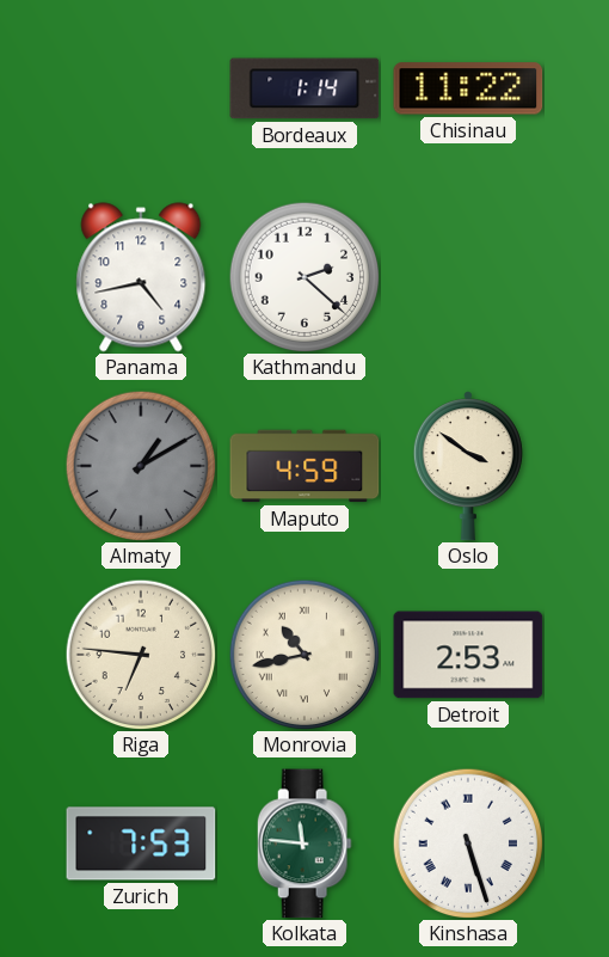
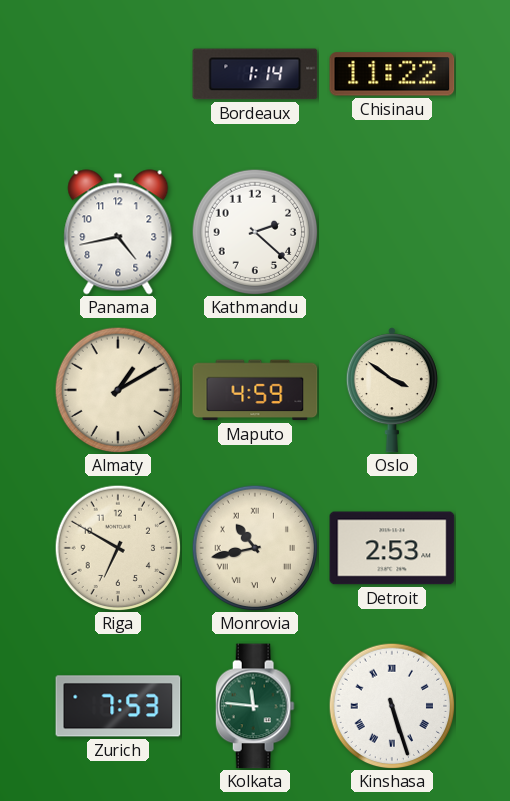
Almaty dial: grey -> cream (118, 390)
Riga: 6:46 -> 6:50 (118, 548)
